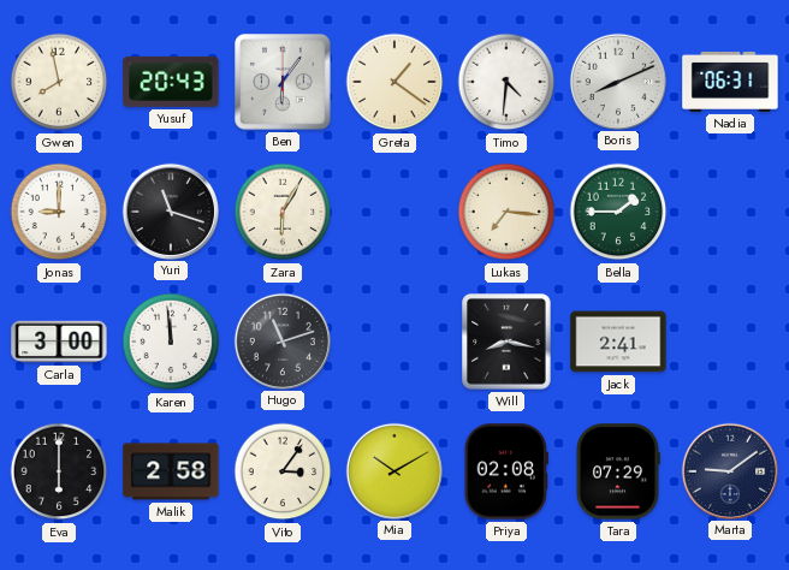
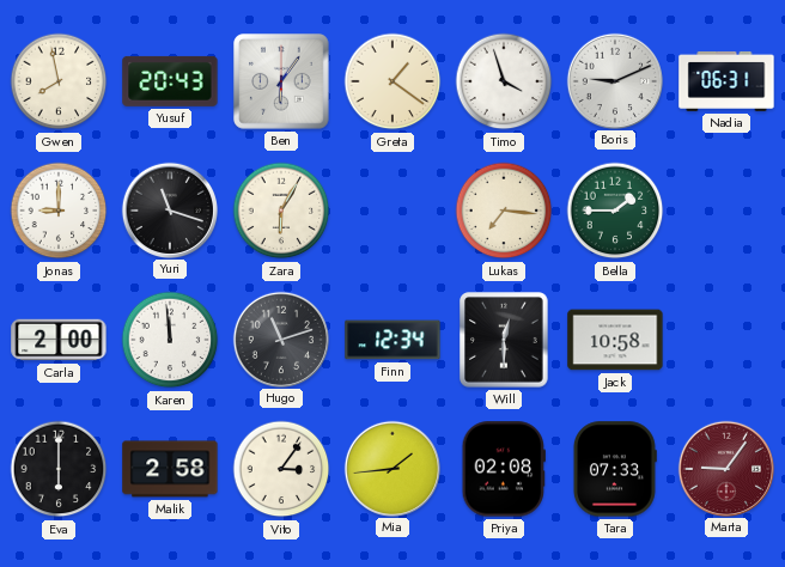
Timo: 4:31 -> 3:57 (504, 81)
Boris: 8:11 -> 9:11 (614, 80)
Carla: 3:00 -> 2:00 (59, 340)
Finn: none -> 12:34 (392, 340)
Will: 8:17 -> 12:30 (505, 340)
Jack: 2:41 -> 10:58 (615, 340)
Mia: 10:10 -> 1:44 (391, 468)
Tara: 07:29 -> 07:33 (614, 469)
Marta: 9:09 -> 9:06 (725, 468)
Marta dial: navy -> burgundy (725, 468)
